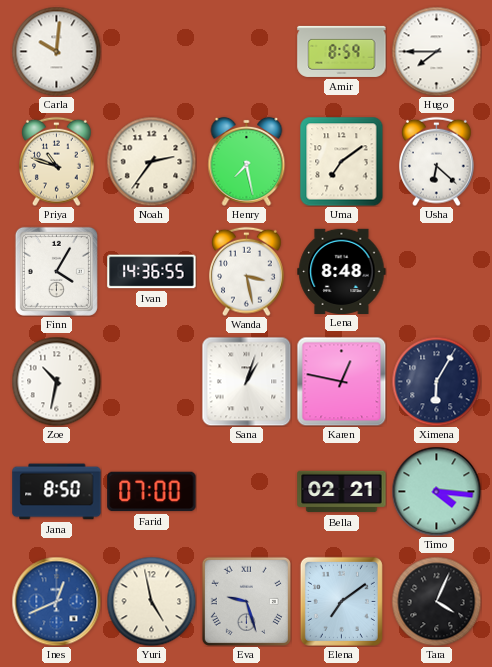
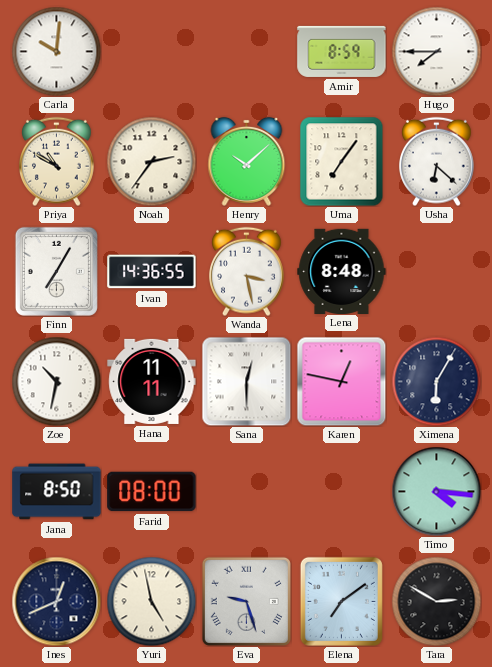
Priya: 10:48 -> 10:50 (57, 161)
Henry: 7:28 -> 10:08 (247, 161)
Uma: 7:09 -> 7:06 (342, 161)
Finn: 4:05 -> 7:05 (56, 271)
Hana: none -> 11:11 (152, 381)
Sana: 1:03 -> 12:30 (246, 381)
Farid: 07:00 -> 08:00 (152, 492)
Bella: 02:21 -> none (342, 492)
Ines dial: blue -> navy (56, 601)
Tara: 4:04 -> 2:50 (436, 601)
